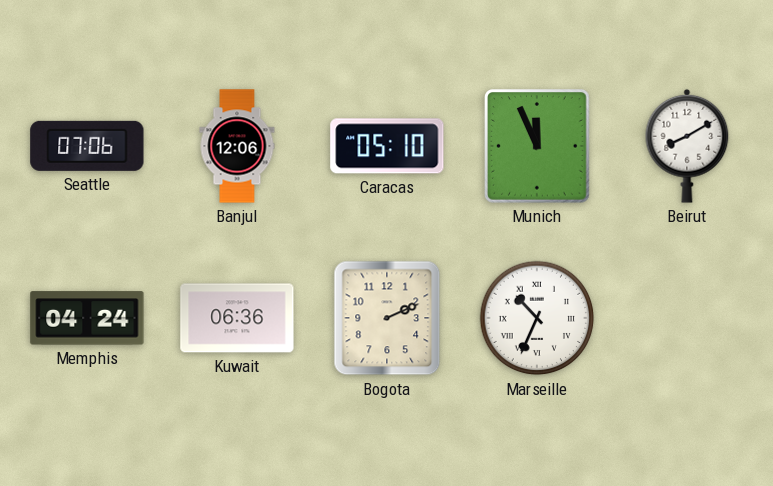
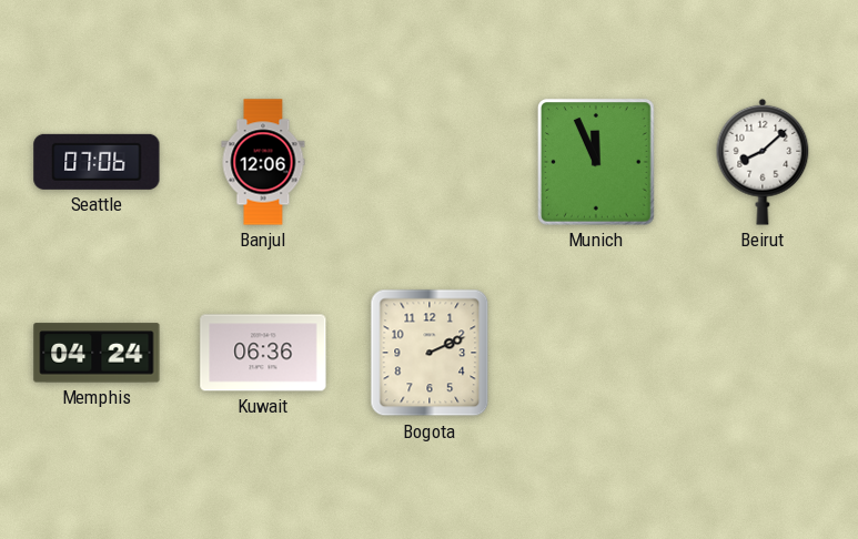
Caracas: 05:10 -> none (387, 146)
Beirut: 8:10 -> 8:08 (763, 162)
Marseille: 10:34 -> none (537, 318)
